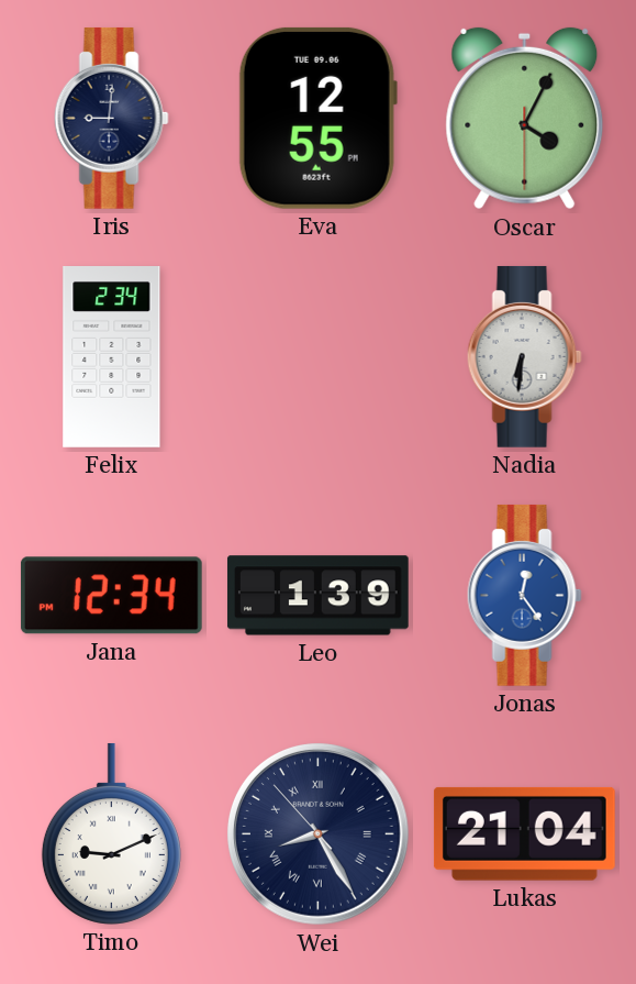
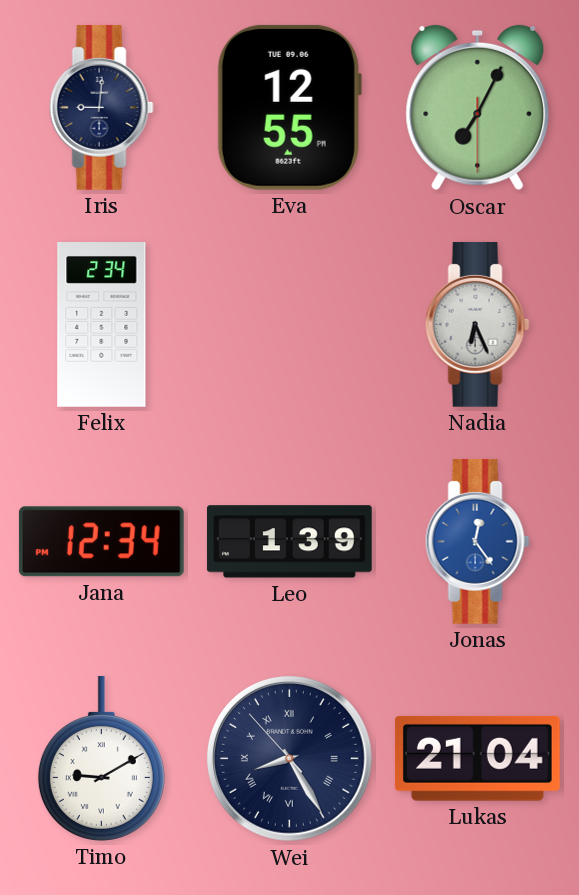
Oscar: 4:04 -> 7:04 (478, 108)
Nadia: 6:31 -> 6:26 (477, 324)
Timo: 9:11 -> 9:10 (101, 758)
